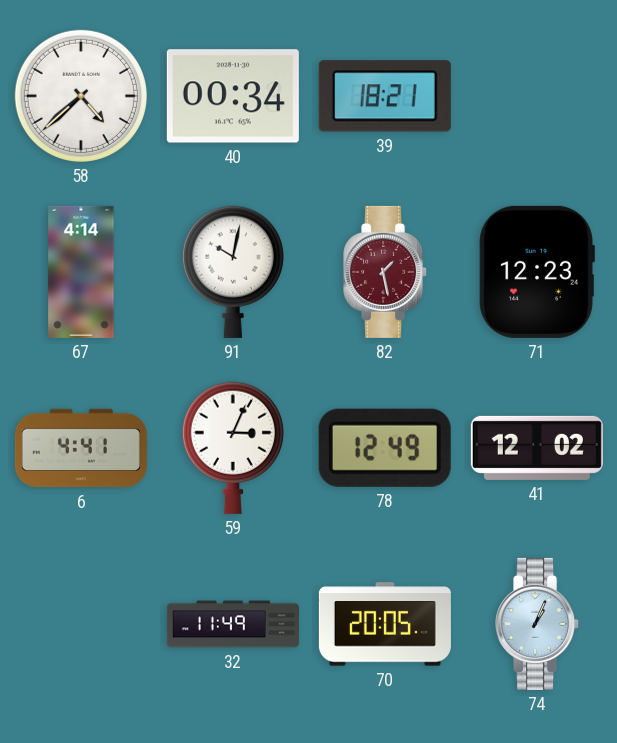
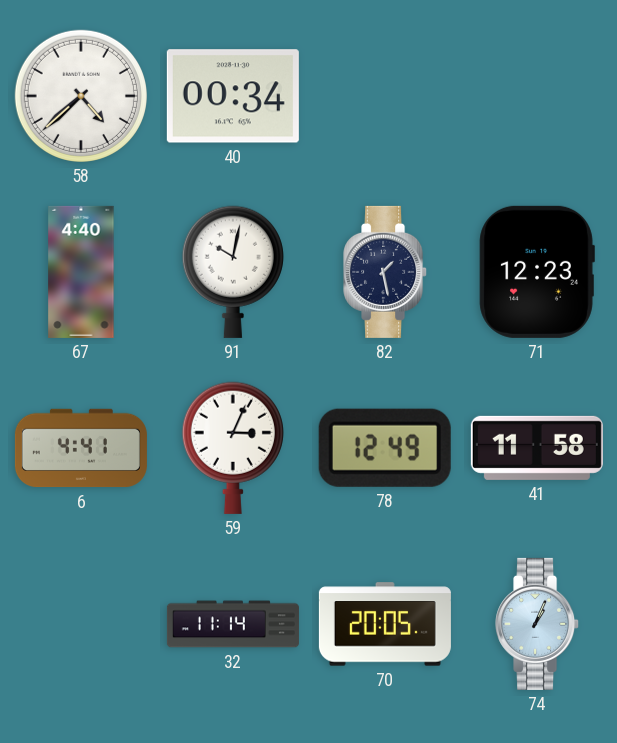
39: 18:21 -> none (385, 96)
67: 4:14 -> 4:40 (81, 272)
82 dial: burgundy -> navy (386, 272)
41: 12:02 -> 11:58 (537, 448)
32: 11:49 -> 11:14 (233, 624)
